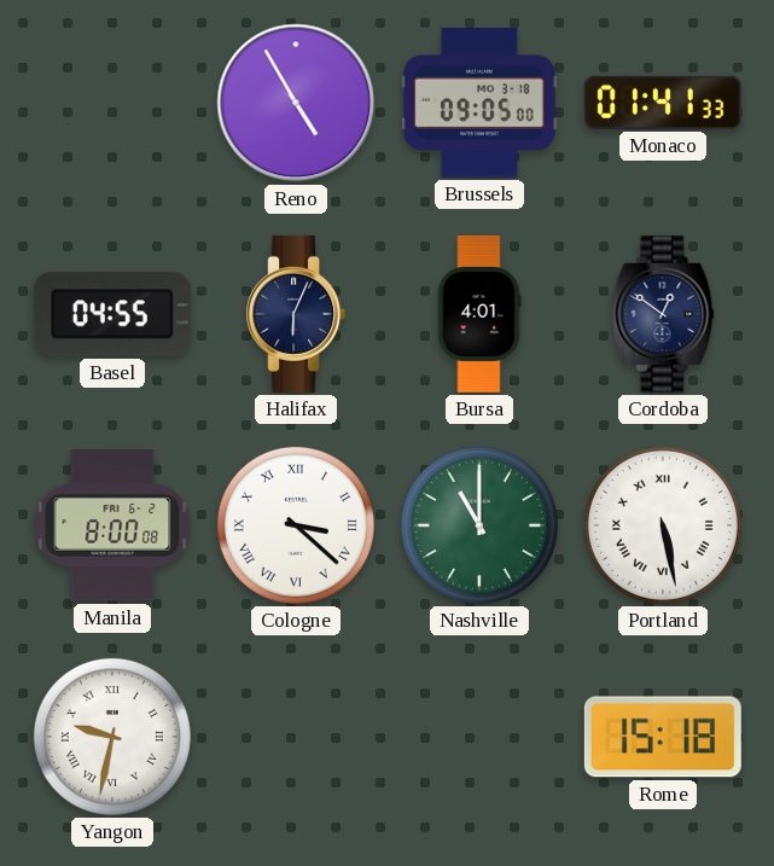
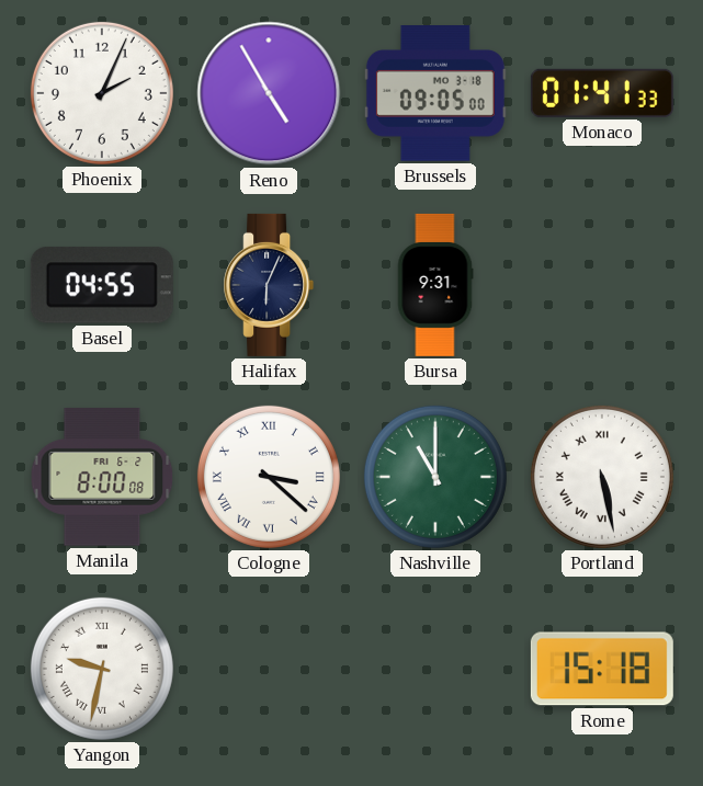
Phoenix: none -> 2:04 (102, 93)
Bursa: 4:01 -> 9:31 (435, 285)
Cordoba: 12:51 -> none (663, 314)
